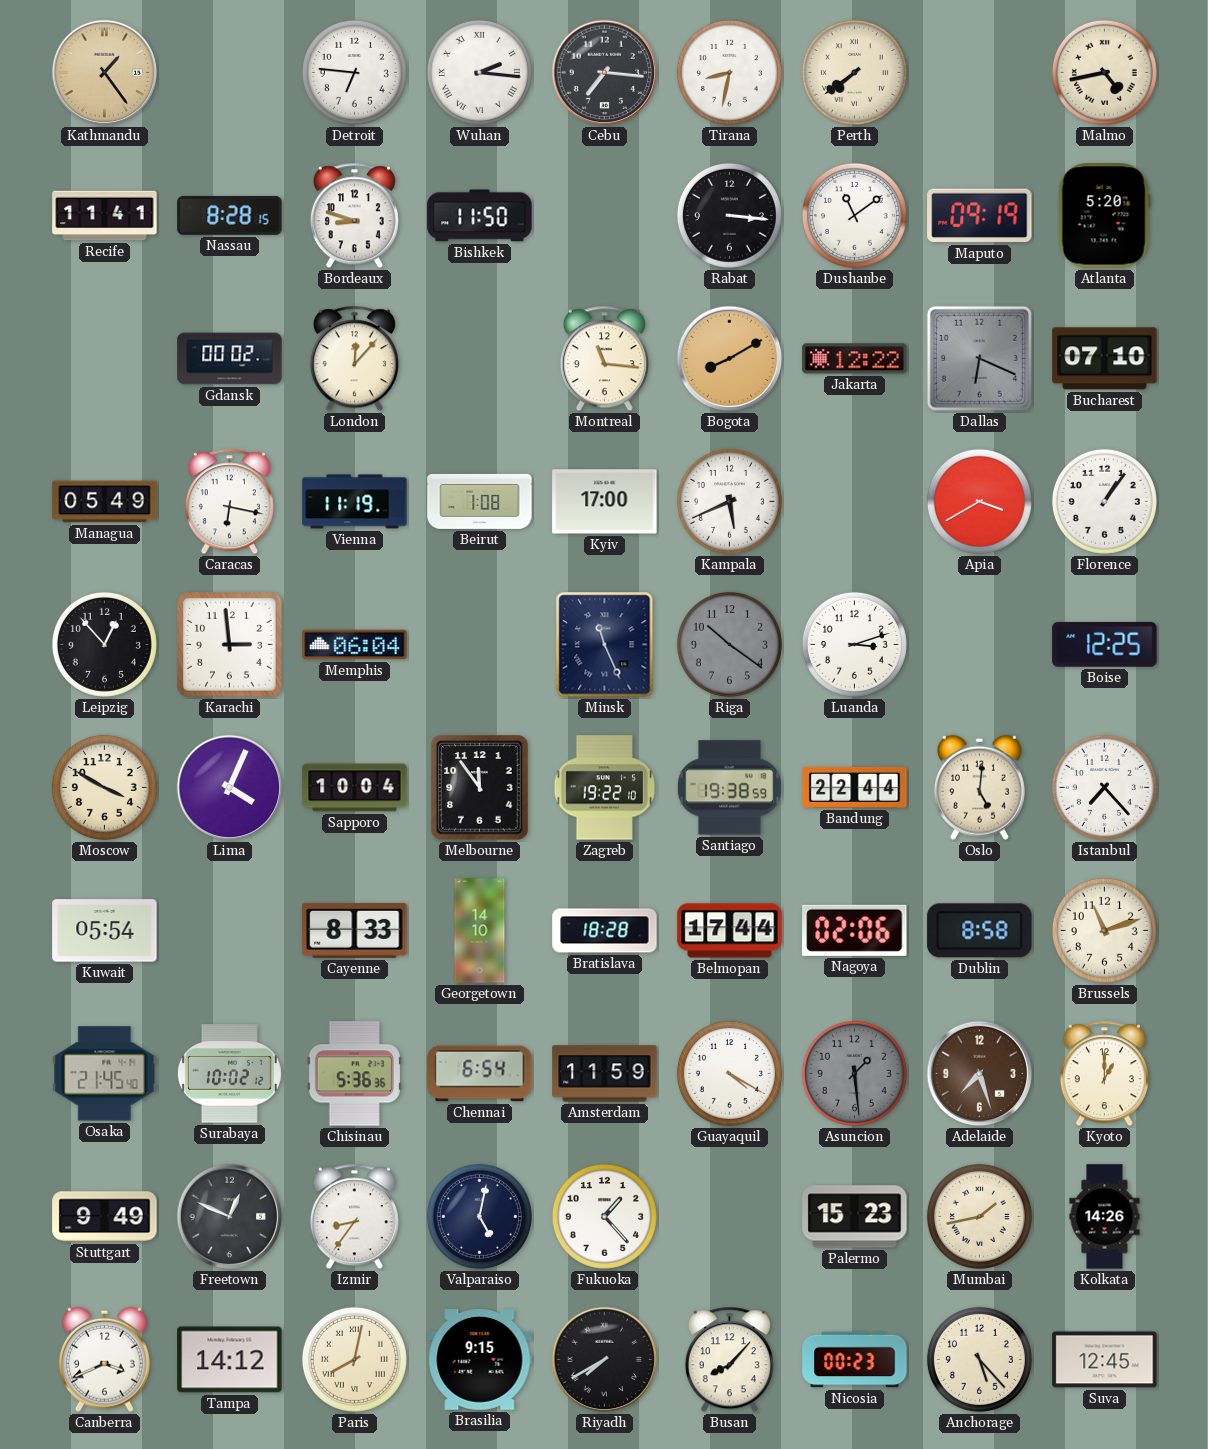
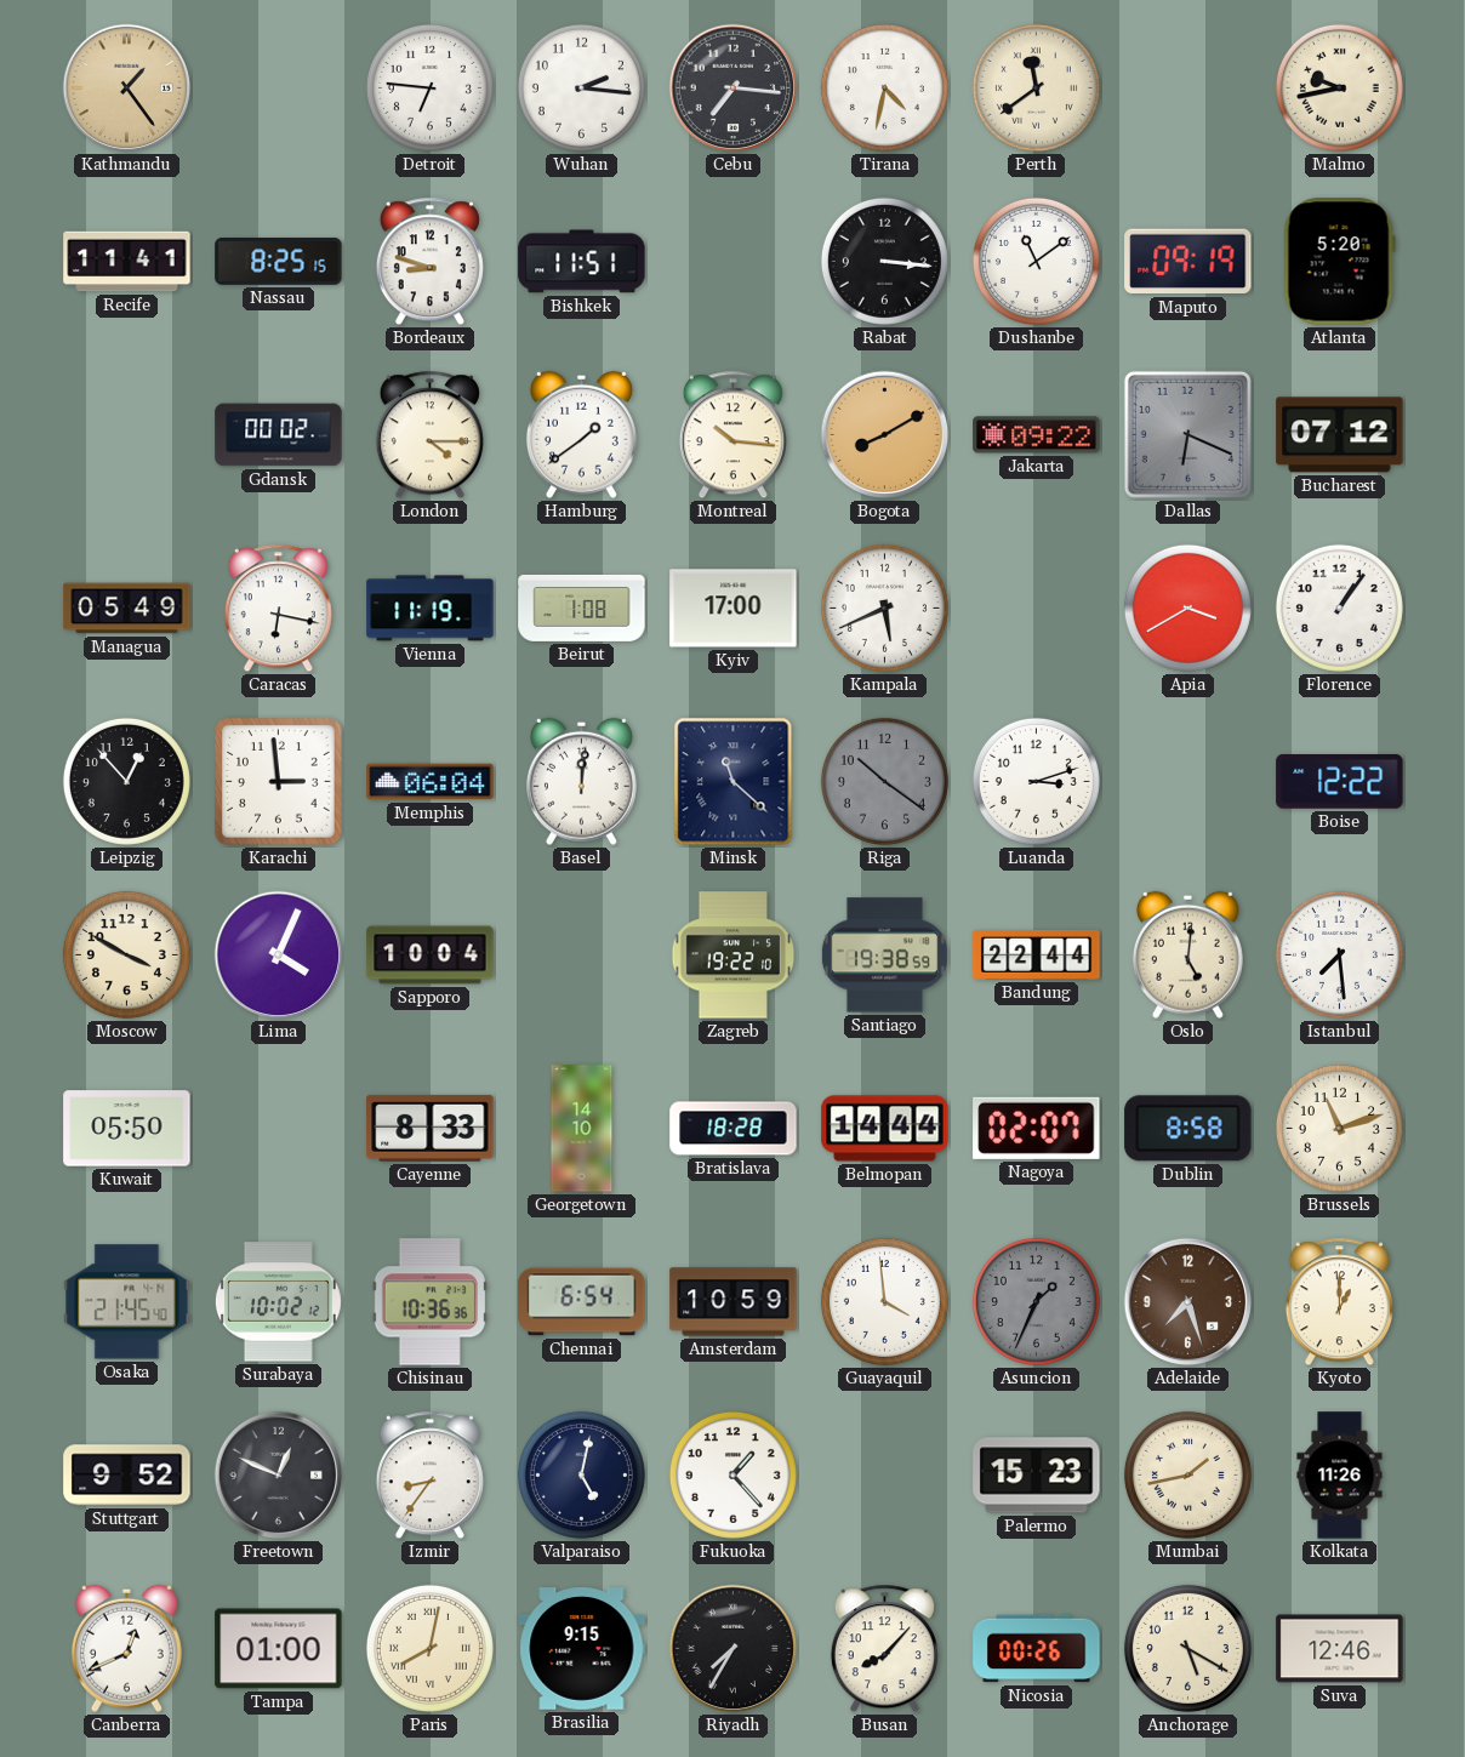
Wuhan numerals: Roman -> Arabic (581, 87)
Tirana: 8:32 -> 4:32 (884, 87)
Perth: 7:39 -> 11:39 (1036, 87)
Malmo: 4:43 -> 9:43 (1339, 87)
Nassau: 8:28 -> 8:25 (279, 261)
Bishkek: 11:50 -> 11:51 (582, 262)
London: 12:07 -> 4:15 (429, 435)
Hamburg: none -> 1:39 (581, 434)
Montreal: 11:16 -> 10:16 (732, 435)
Jakarta: 12:22 -> 09:22 (1037, 435)
Bucharest: 07:10 -> 07:12 (1340, 435)
Basel: none -> 12:01 (581, 781)
Minsk: 11:26 -> 11:22 (734, 782)
Boise: 12:25 -> 12:22 (1340, 781)
Melbourne: 11:54 -> none (480, 788)
Istanbul: 7:23 -> 7:29 (1339, 954)
Kuwait: 05:54 -> 05:50 (127, 1129)
Belmopan: 17:44 -> 14:44 (885, 1129)
Nagoya: 02:06 -> 02:07 (1037, 1128)
Chisinau: 5:36 -> 10:36 (429, 1302)
Amsterdam: 11:59 -> 10:59 (734, 1302)
Guayaquil: 4:20 -> 3:59 (884, 1301)
Asuncion: 1:29 -> 1:34 (1036, 1301)
Stuttgart: 9:49 -> 9:52 (127, 1476)
Kolkata: 14:26 -> 11:26 (1340, 1476)
Canberra: 3:41 -> 12:41 (126, 1648)
Tampa: 14:12 -> 01:00 (279, 1649)
Riyadh: 7:40 -> 7:35 (734, 1649)
Nicosia: 00:23 -> 00:26 (1037, 1649)
Anchorage: 5:23 -> 5:20 (1187, 1648)
Suva: 12:45 -> 12:46 (1340, 1649)
